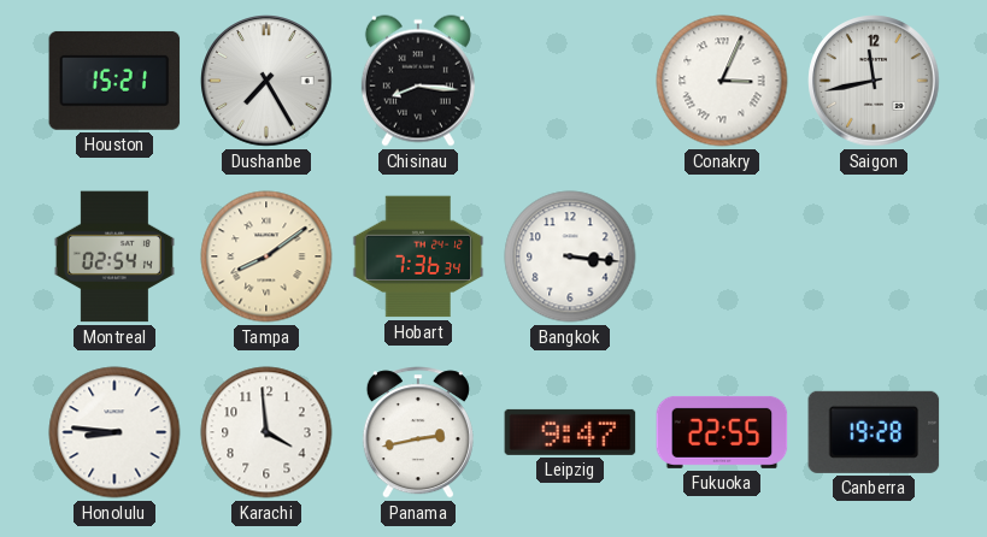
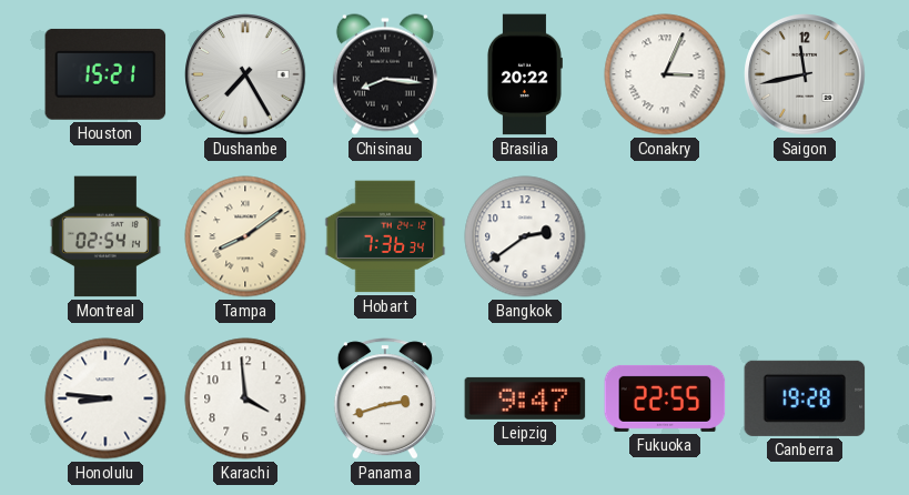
Brasilia: none -> 20:22 (524, 74)
Bangkok: 3:16 -> 2:39 (525, 236)
Panama: 2:43 -> 2:42 (385, 398)
